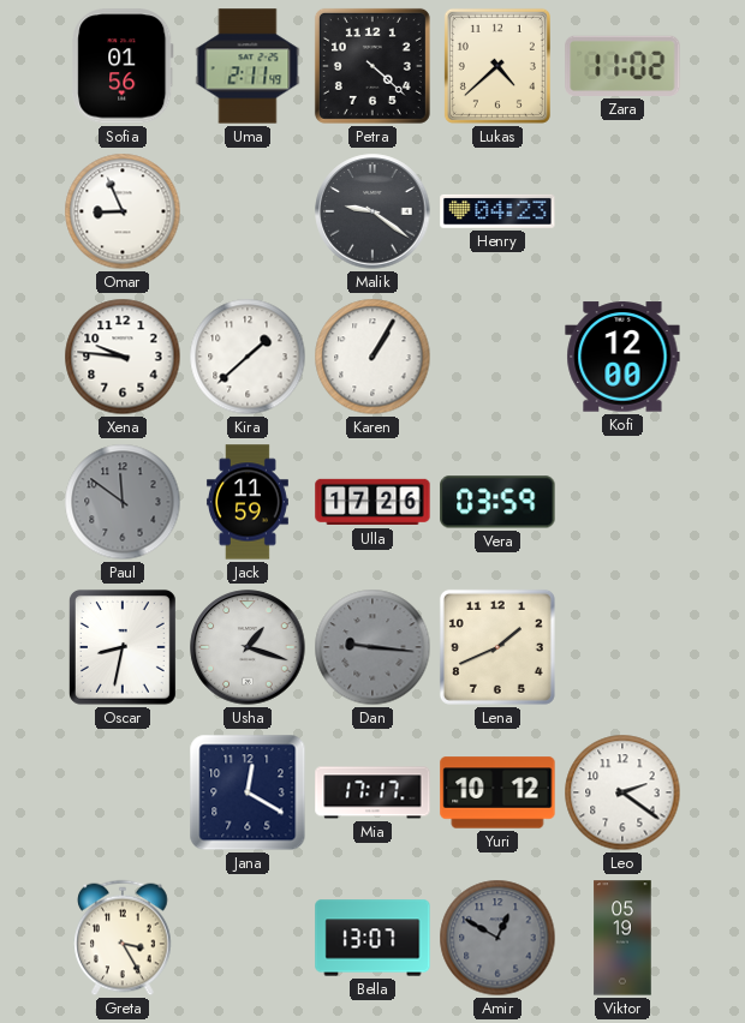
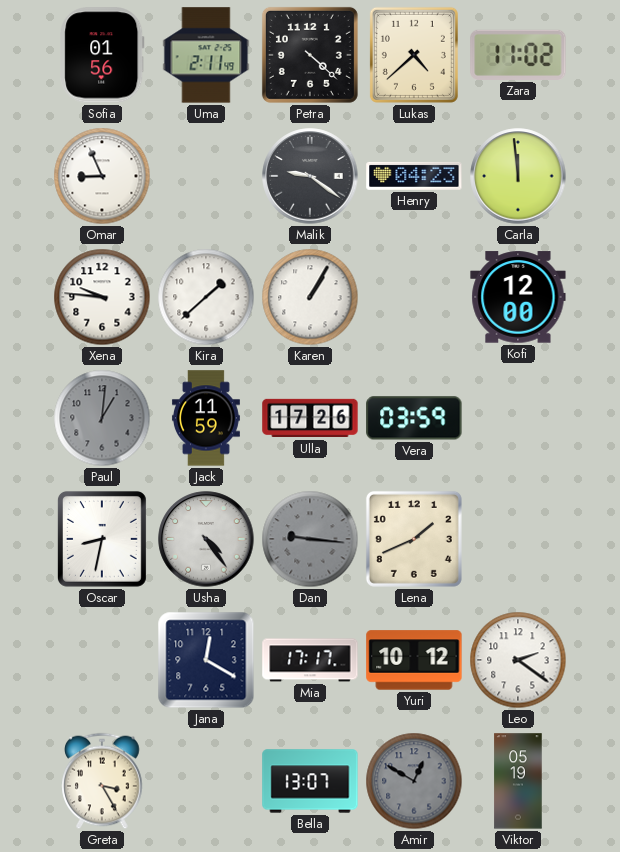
Carla: none -> 11:59 (518, 176)
Paul: 11:51 -> 1:01 (102, 418)
Usha: 1:18 -> 4:24 (206, 539)
